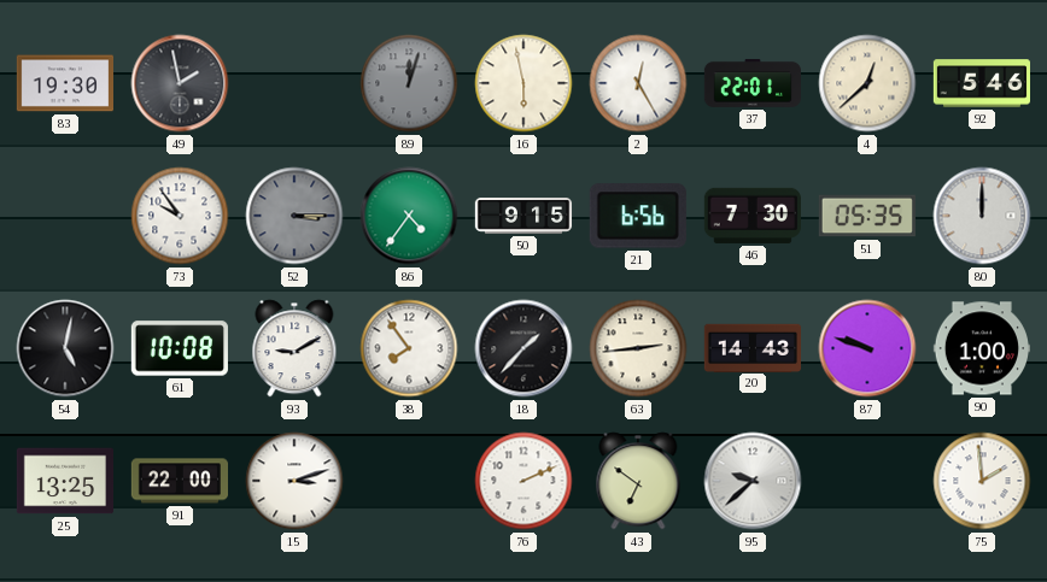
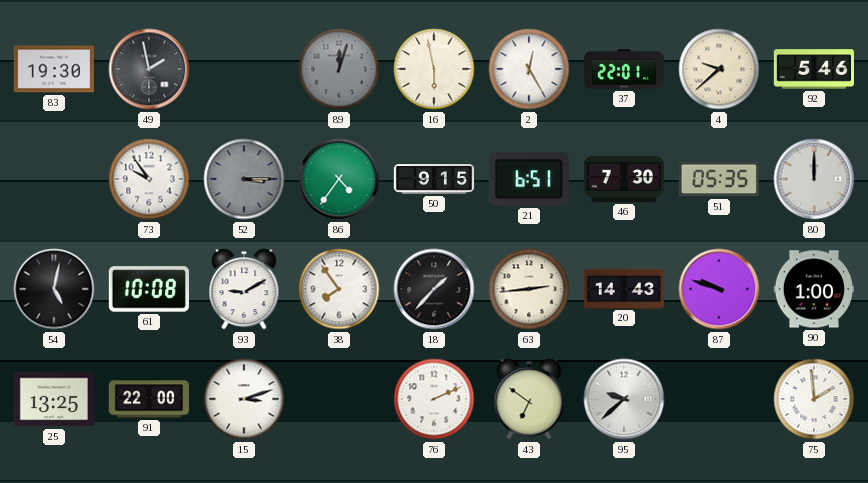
4: 12:38 -> 9:38 (719, 69)
21: 6:56 -> 6:51 (529, 179)
